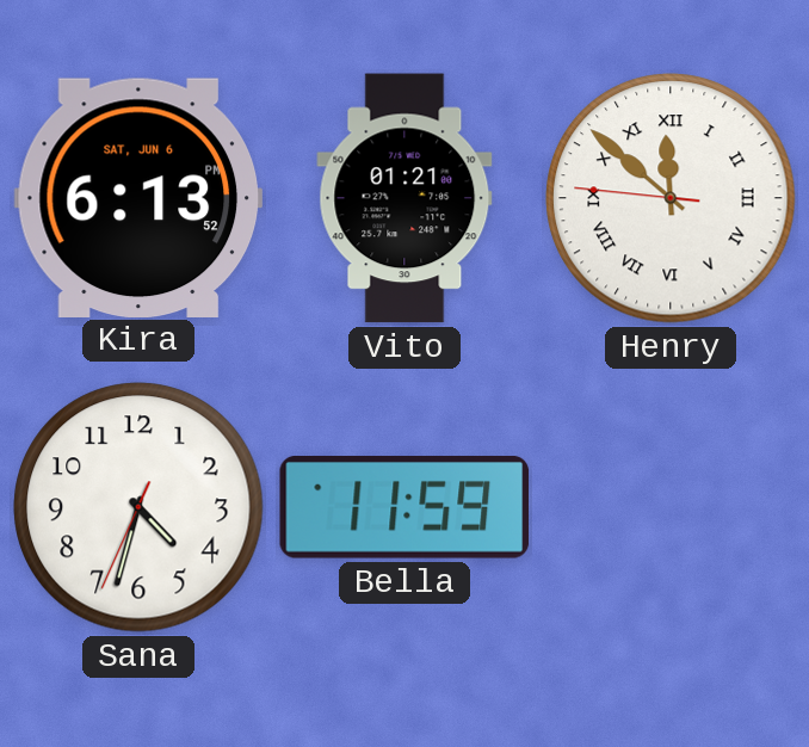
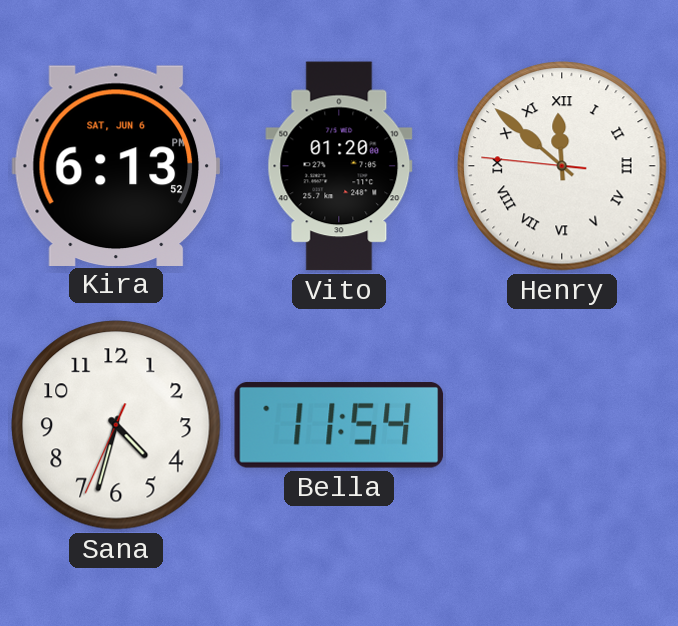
Vito: 01:21 -> 01:20 (339, 166)
Bella: 11:59 -> 11:54 (338, 426)
